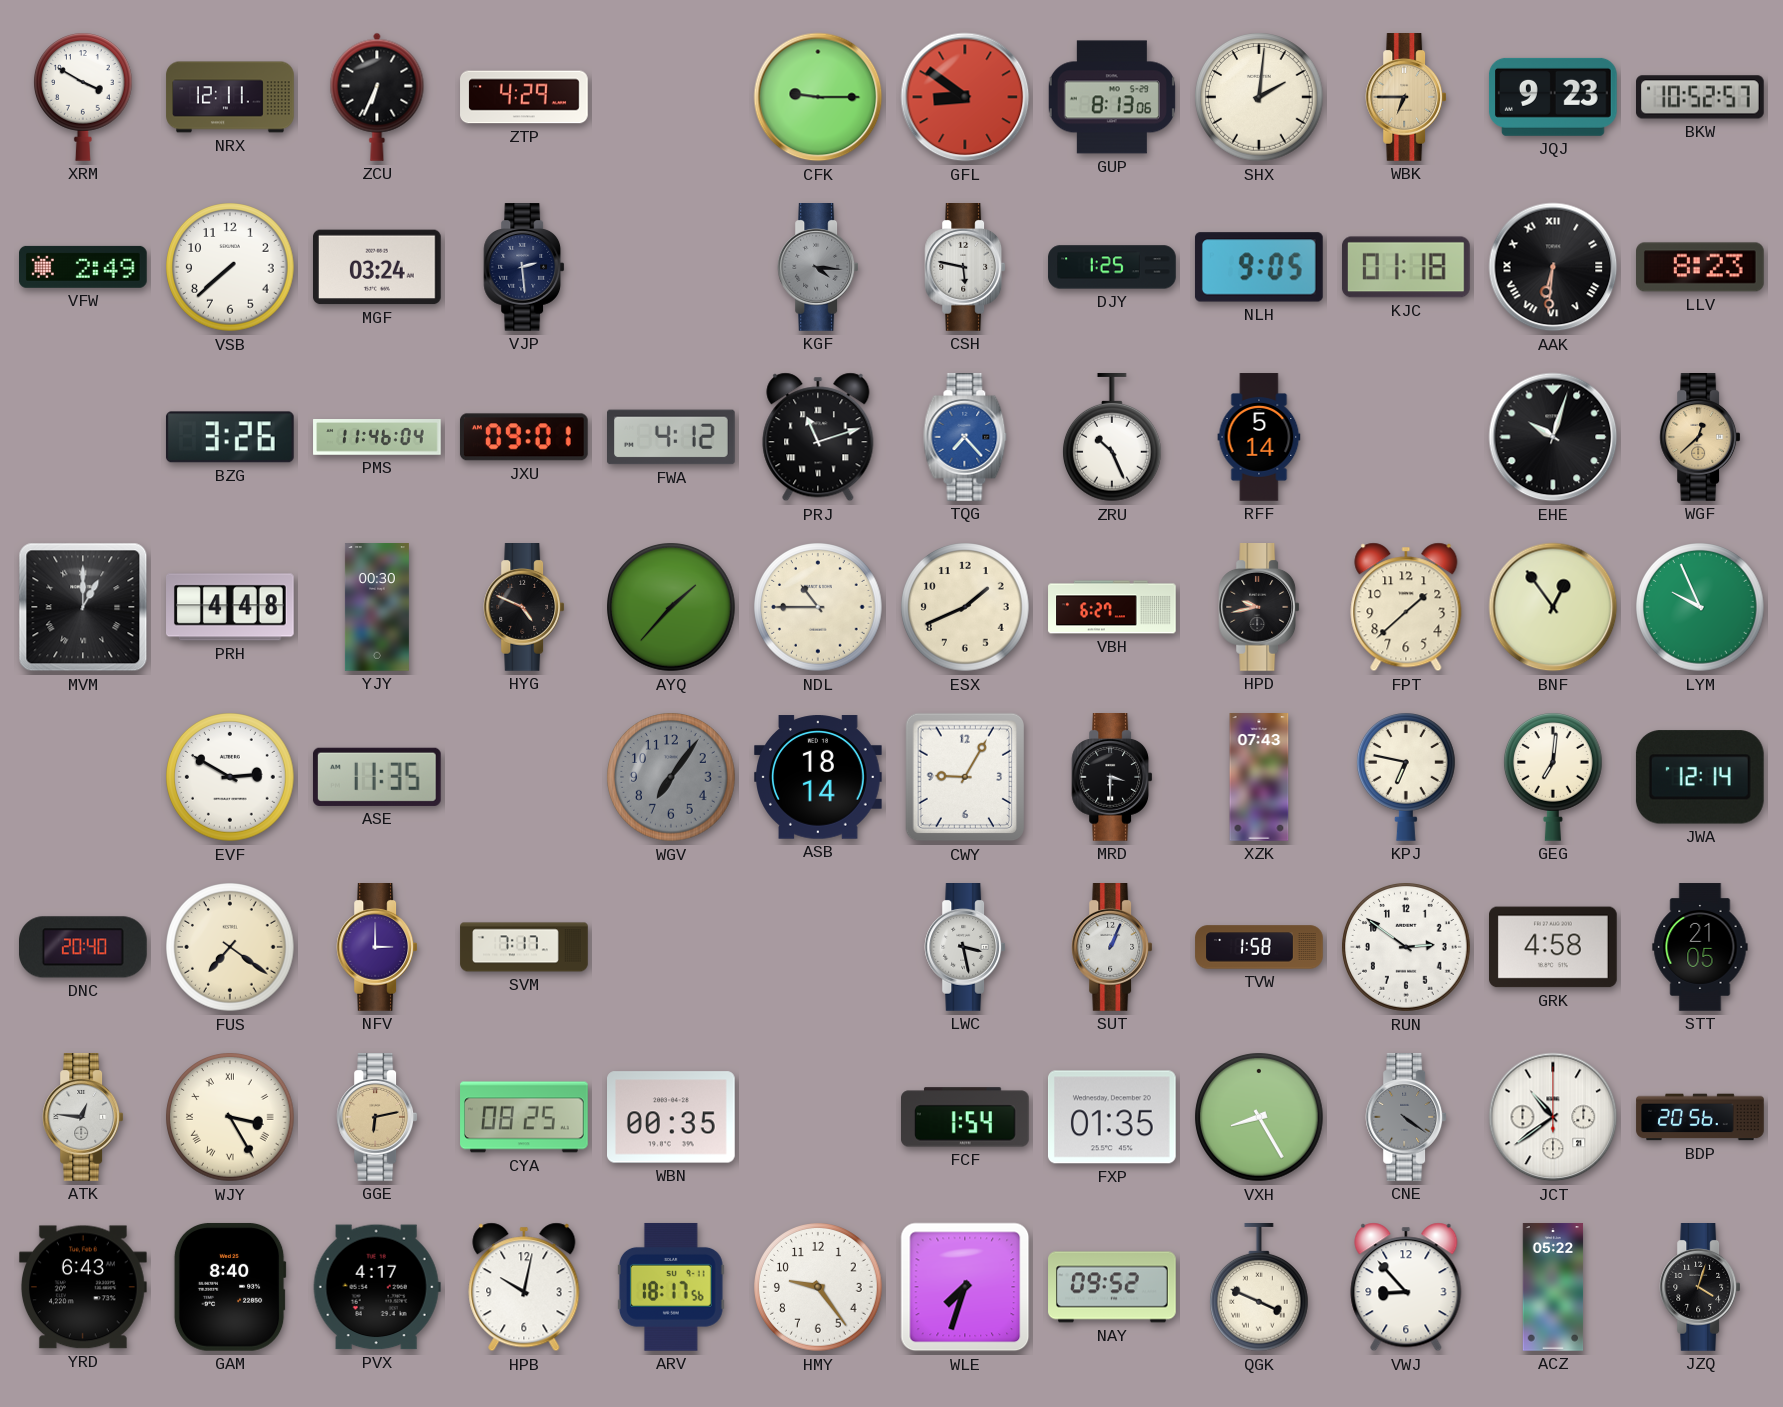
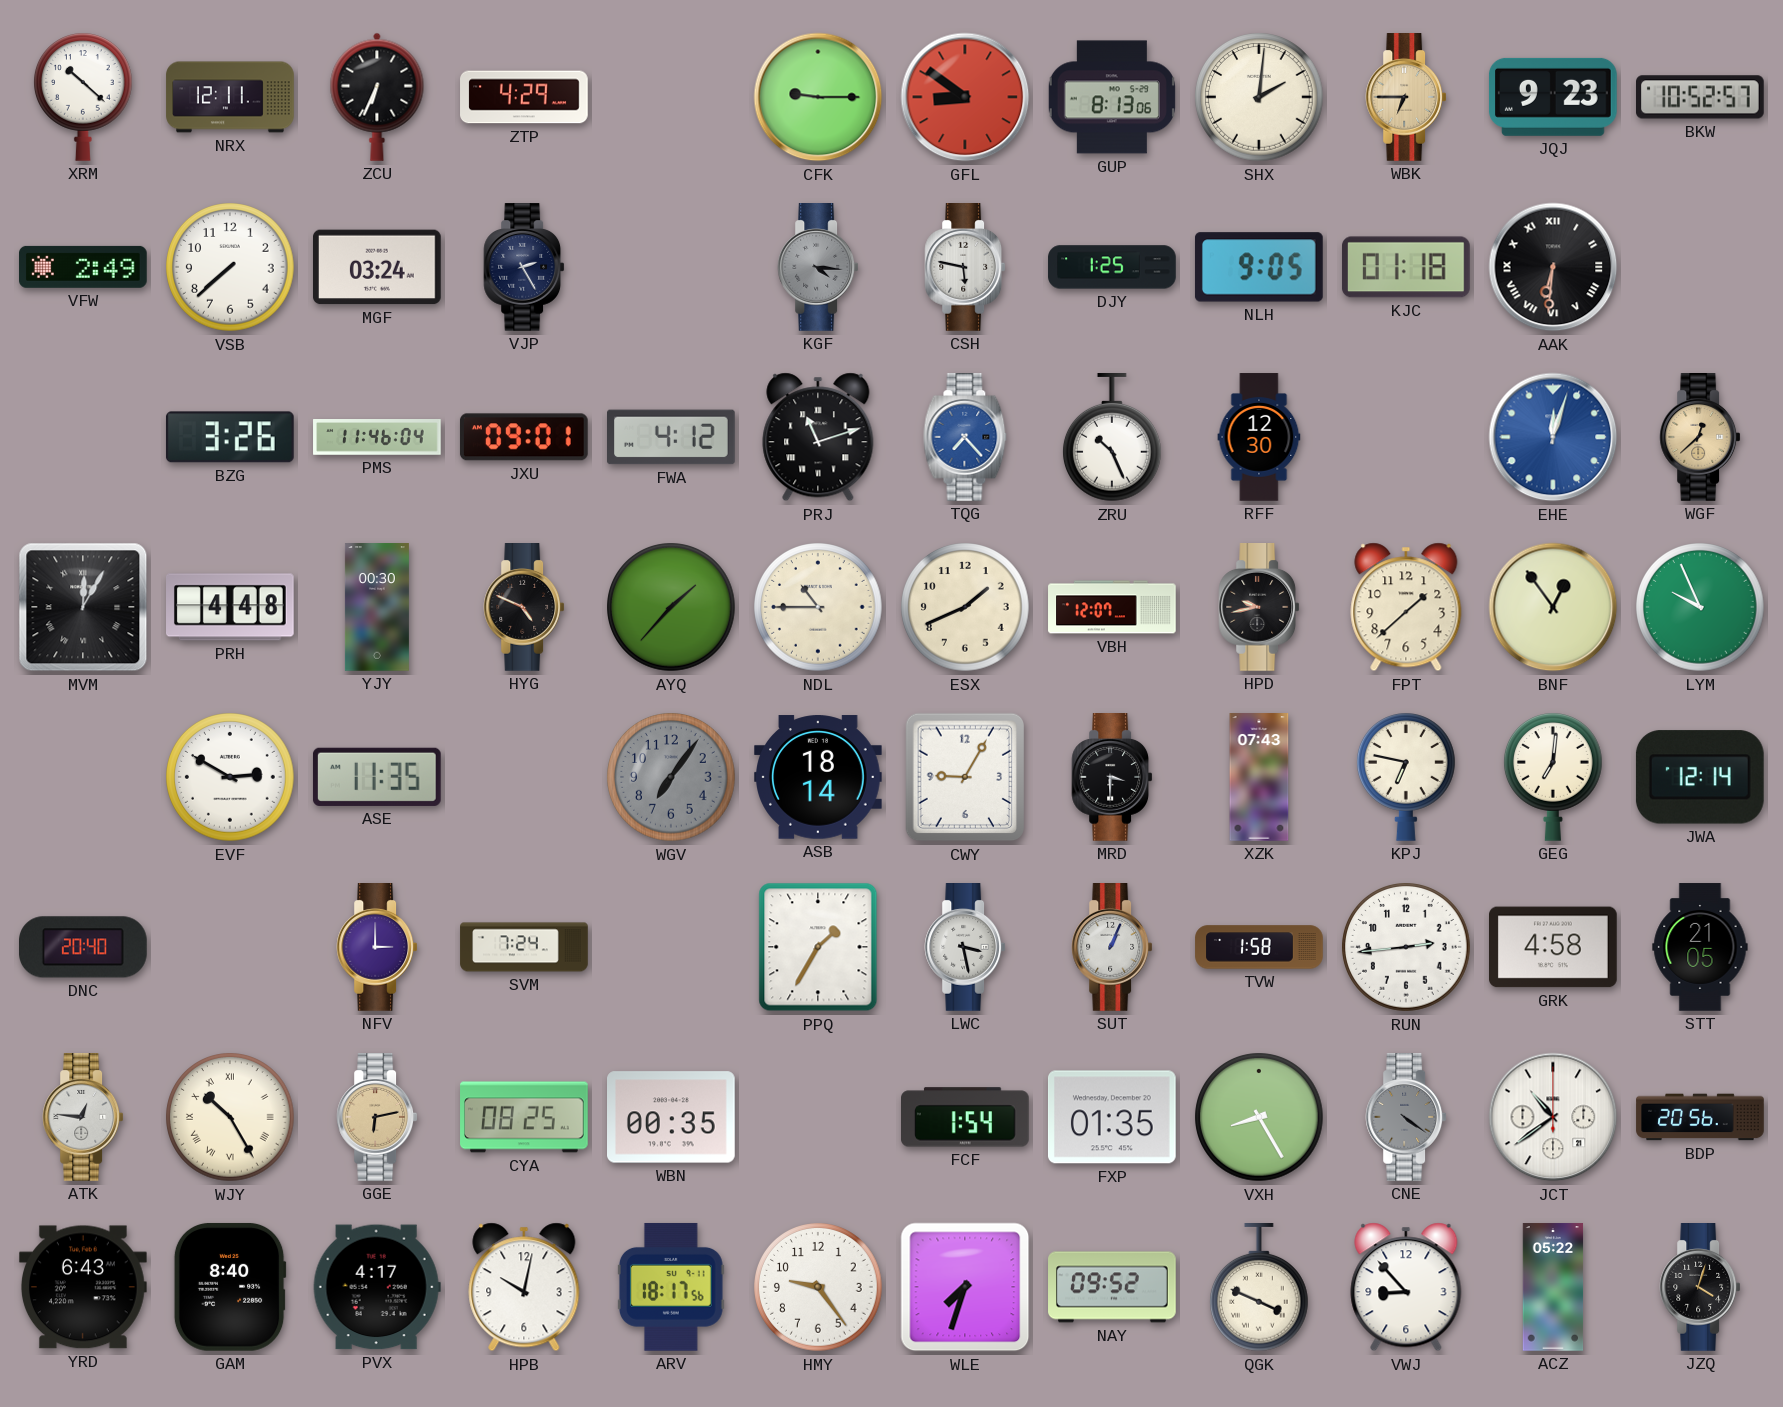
XRM: 3:50 -> 10:22 (84, 97)
VJP: 2:29 -> 2:25 (524, 268)
LLV: 8:23 -> none (1701, 267)
RFF: 5:14 -> 12:30 (1259, 437)
EHE: 10:03 -> 12:03 (1553, 437)
EHE dial: black -> blue (1553, 437)
MVM: 1:00 -> 12:05 (83, 607)
VBH: 6:27 -> 12:07 (1112, 607)
FUS: 7:21 -> none (230, 947)
SVM: 7:17 -> 7:24 (524, 947)
PPQ: none -> 1:35 (818, 947)
RUN: 2:51 -> 2:44 (1406, 947)
WJY: 3:25 -> 10:25 (230, 1117)
